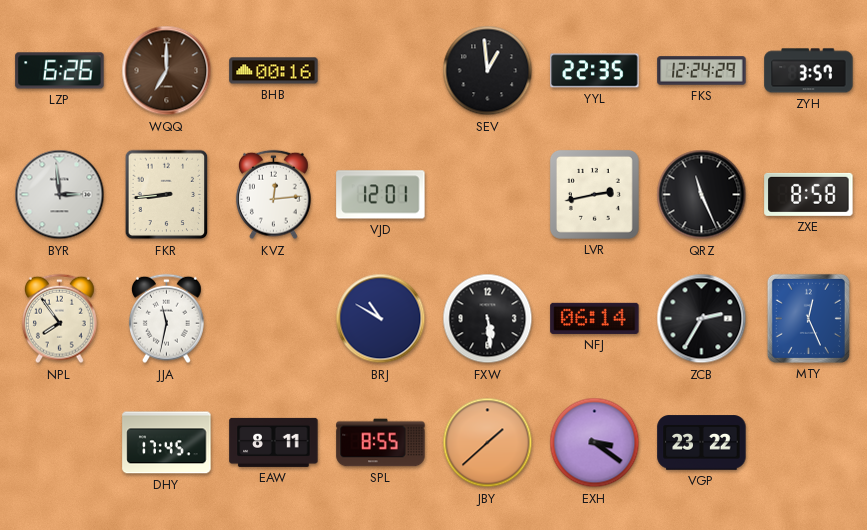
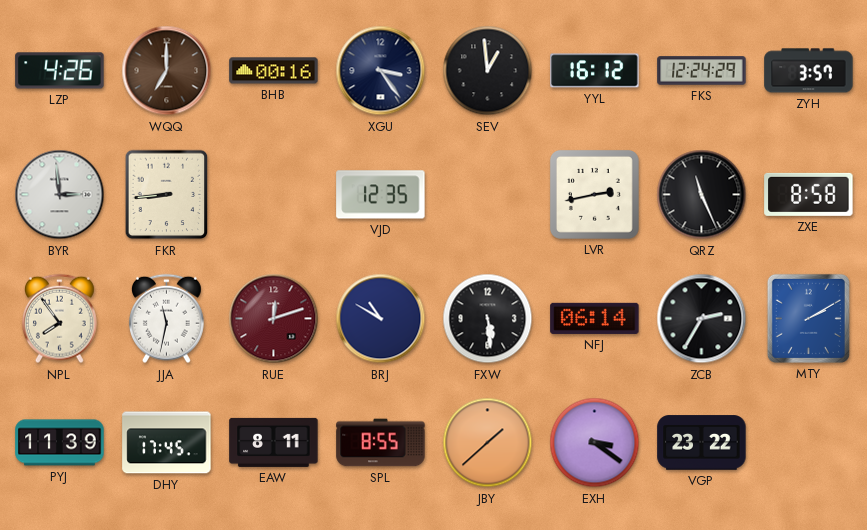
LZP: 6:26 -> 4:26 (60, 71)
XGU: none -> 3:24 (381, 71)
YYL: 22:35 -> 16:12 (595, 71)
KVZ: 12:14 -> none (273, 195)
VJD: 12:01 -> 12:35 (381, 195)
RUE: none -> 12:12 (274, 319)
MTY: 12:26 -> 2:10 (808, 318)
PYJ: none -> 11:39 (60, 443)
